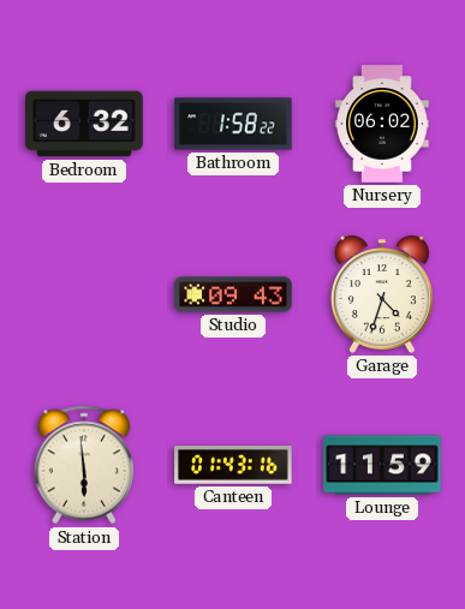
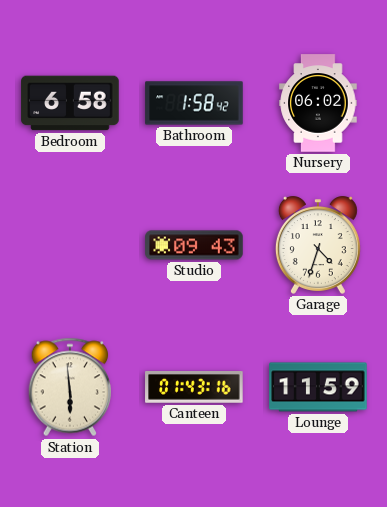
Bedroom: 6:32 -> 6:58 (70, 103)
Bathroom: 1:58:22 -> 1:58:42 (194, 103)
